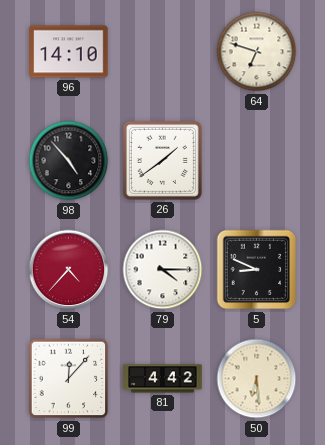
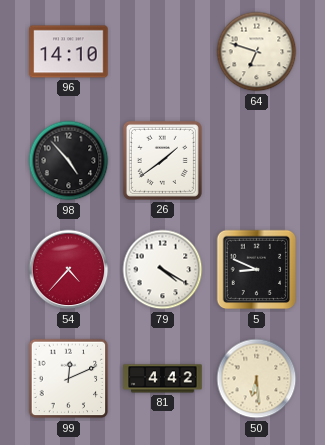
79: 4:15 -> 4:20 (163, 270)
99: 12:07 -> 12:11 (69, 379)
